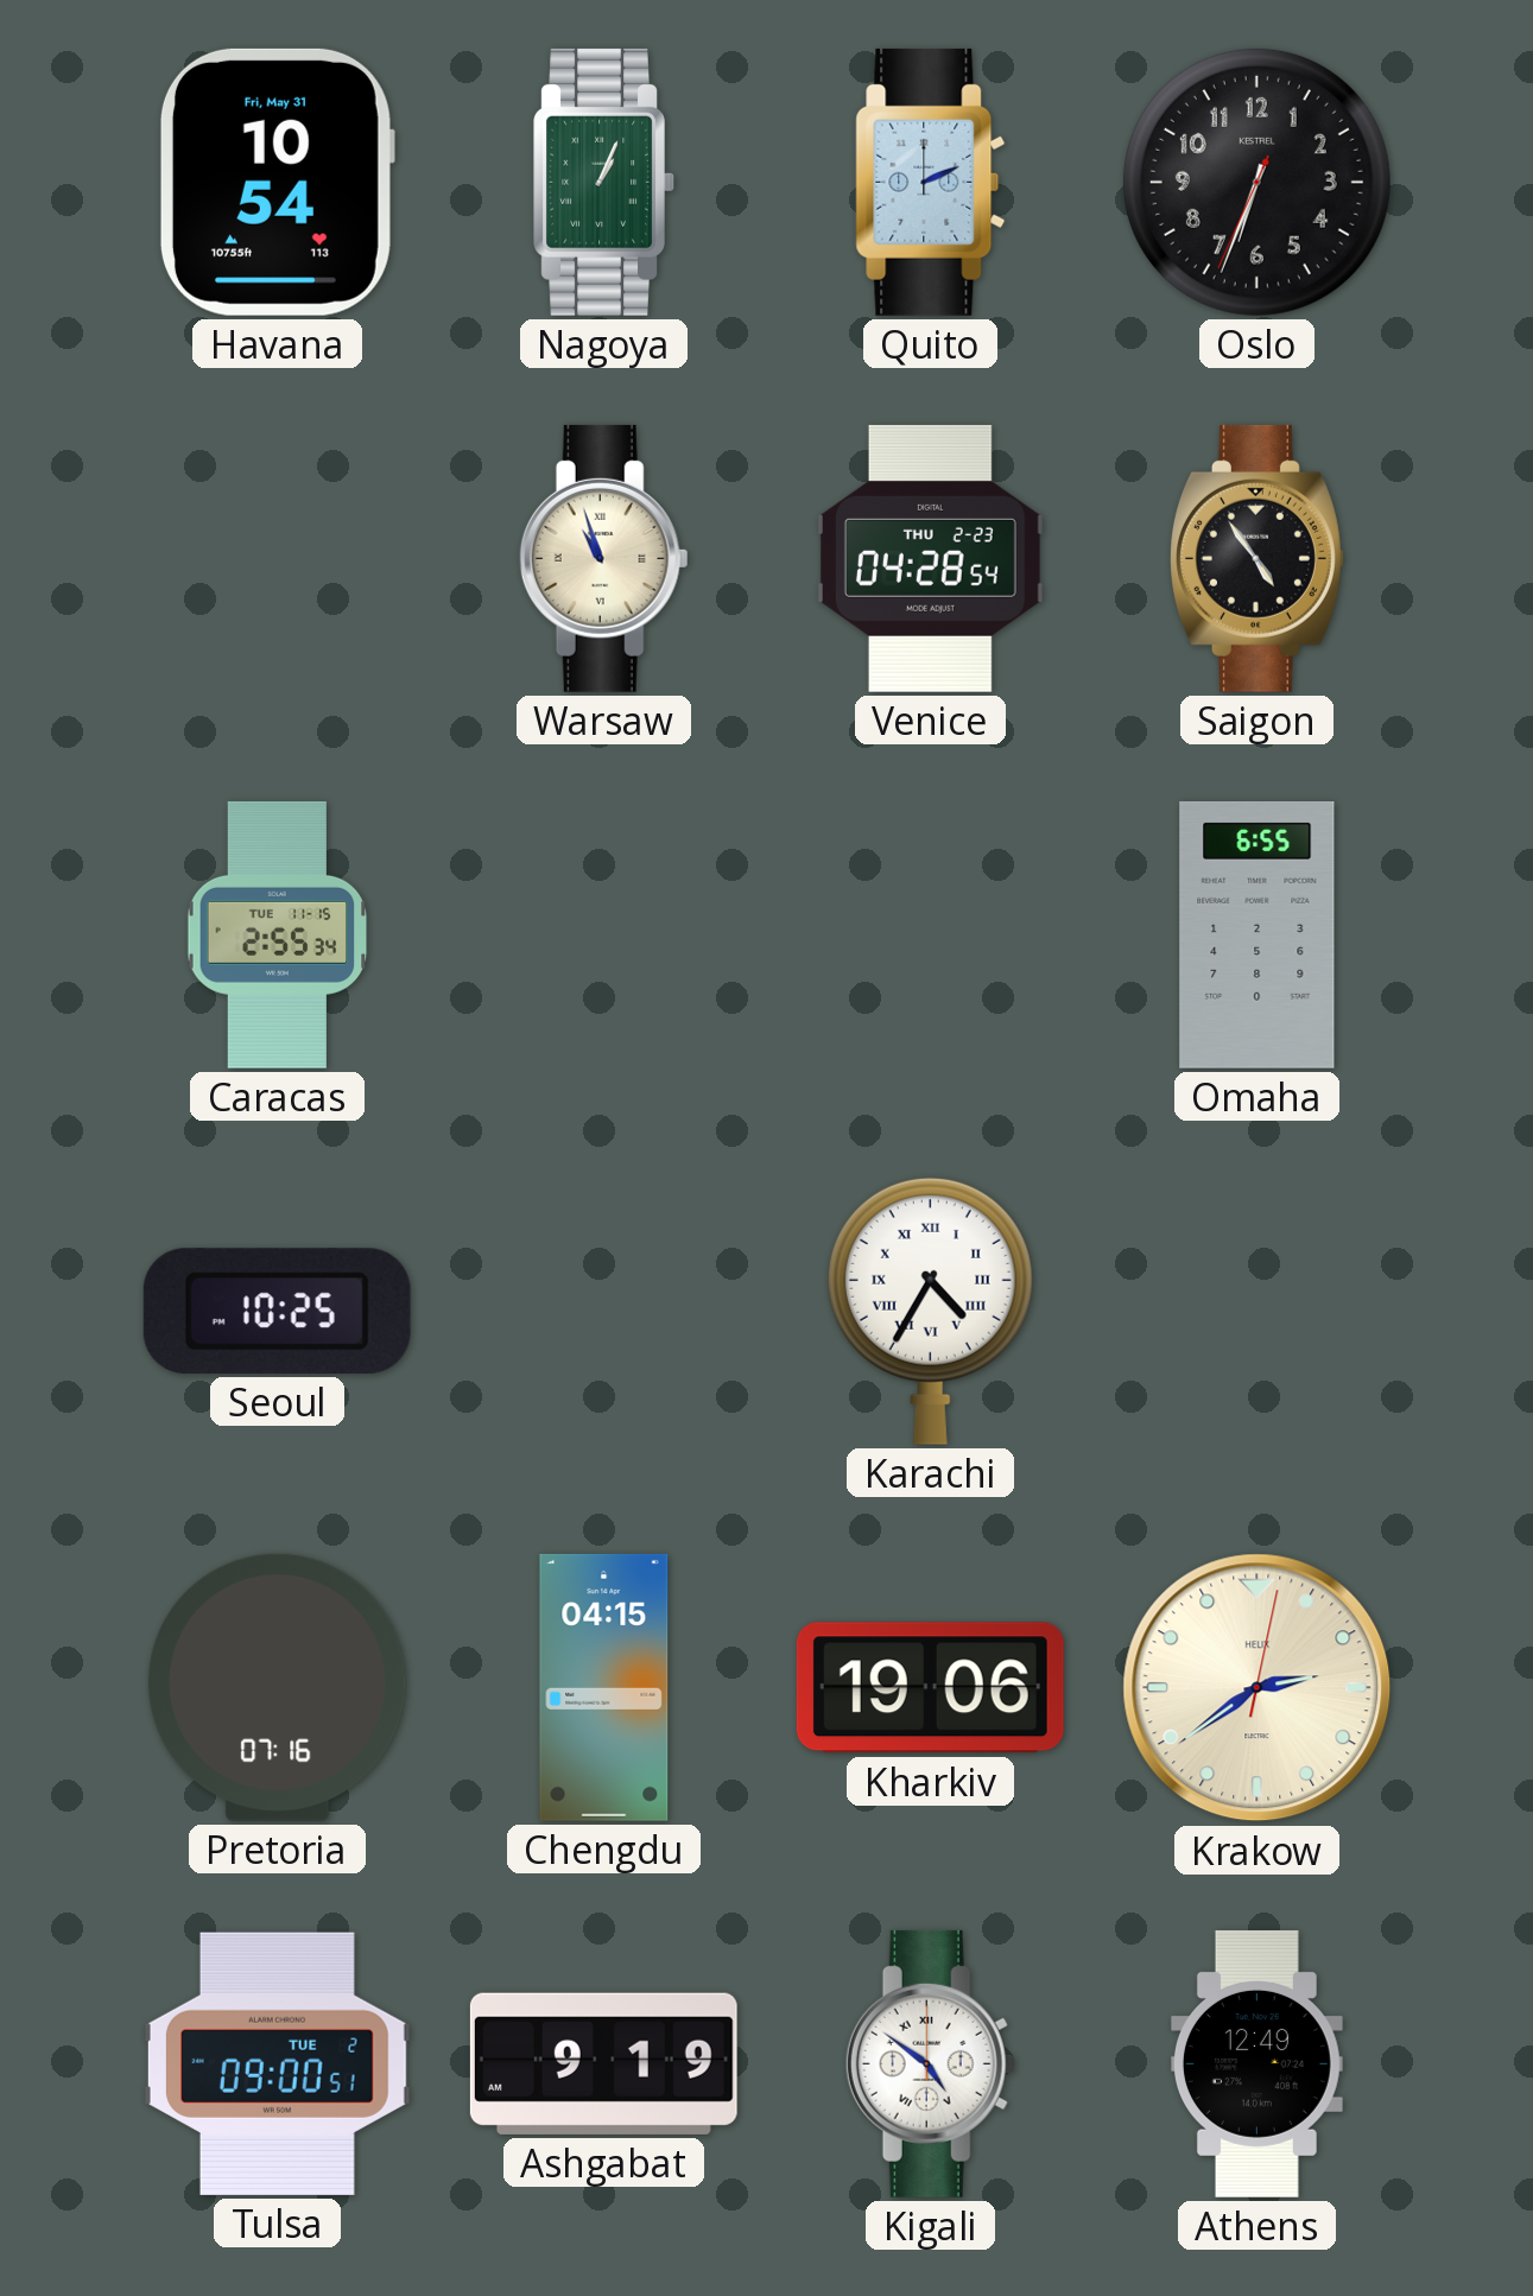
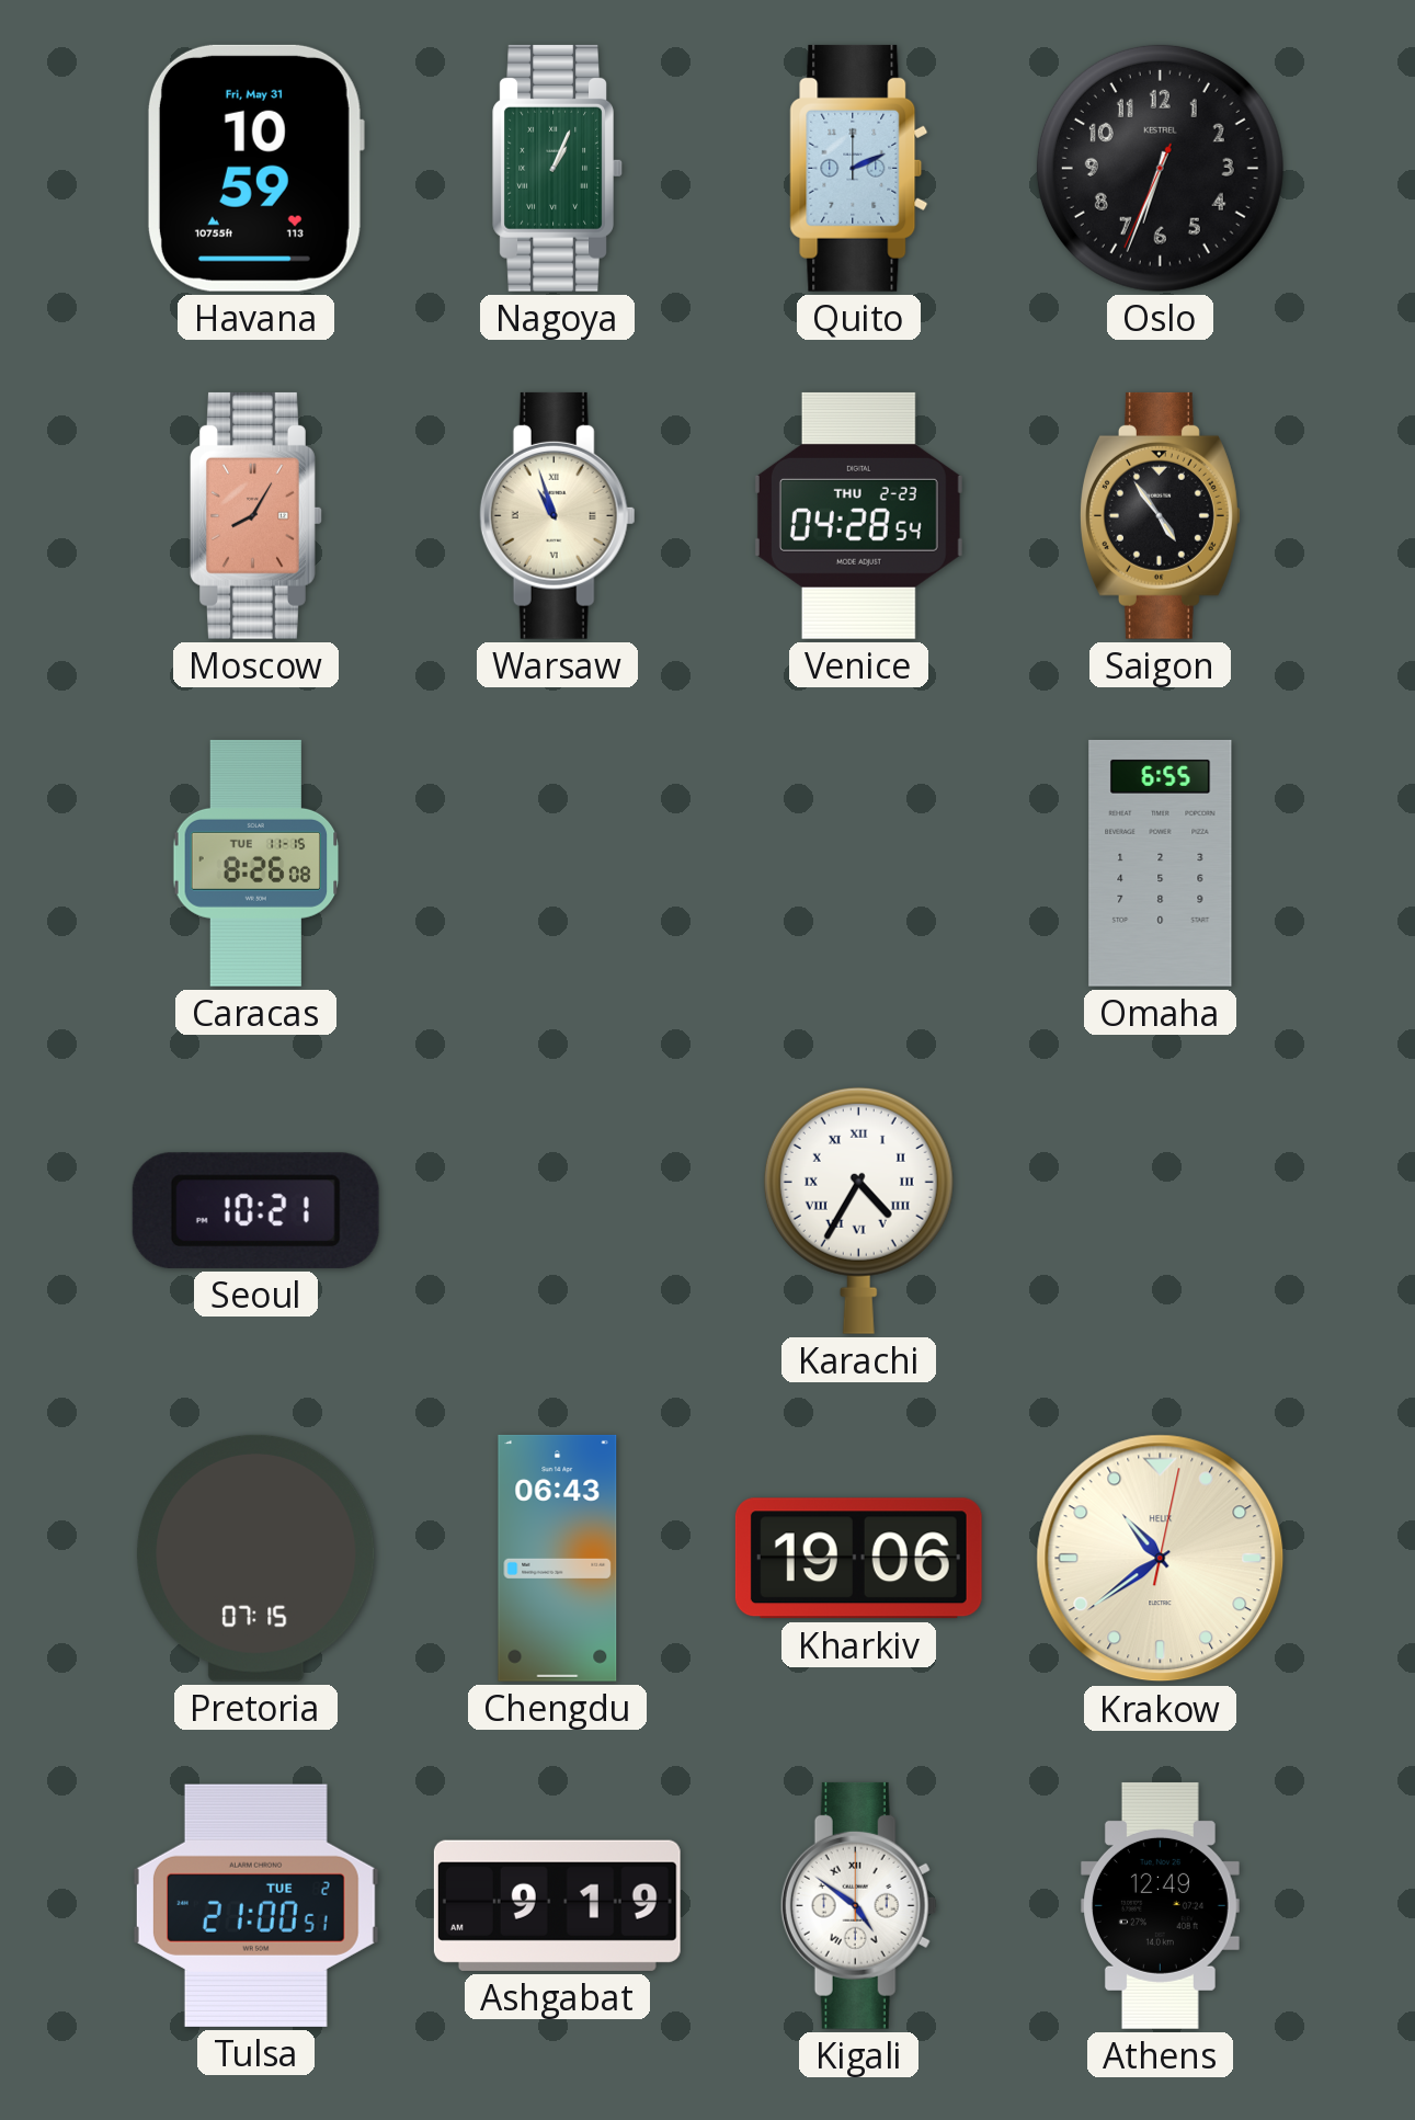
Havana: 10:54 -> 10:59 (255, 168)
Moscow: none -> 8:05 (256, 515)
Caracas: 2:55 -> 8:26 (256, 863)
Seoul: 10:25 -> 10:21 (255, 1210)
Pretoria: 07:16 -> 07:15 (256, 1558)
Chengdu: 04:15 -> 06:43 (558, 1558)
Krakow: 2:39 -> 10:39 (1161, 1559)
Tulsa: 09:00 -> 21:00 (255, 1905)
